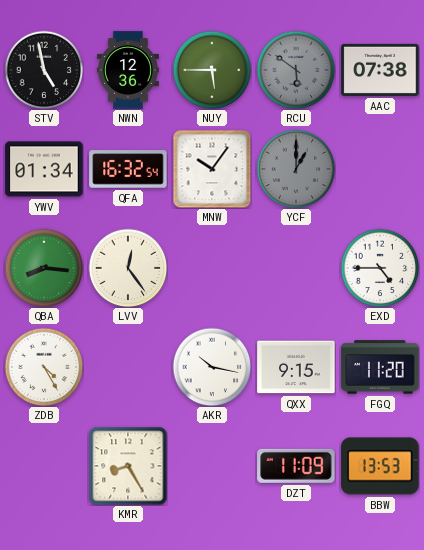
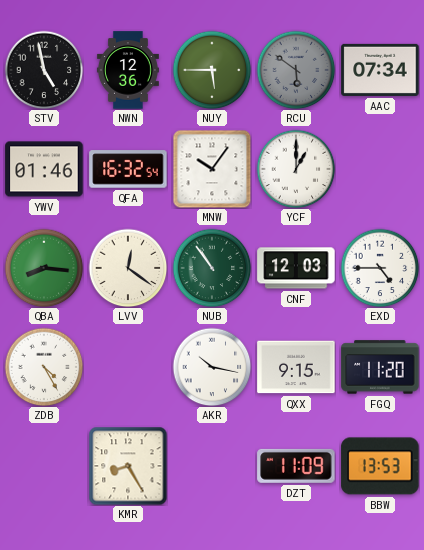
AAC: 07:38 -> 07:34 (380, 70)
YWV: 01:34 -> 01:46 (44, 169)
YCF dial: grey -> white (296, 169)
LVV: 12:24 -> 12:21 (128, 268)
NUB: none -> 10:54 (212, 268)
CNF: none -> 12:03 (296, 268)
